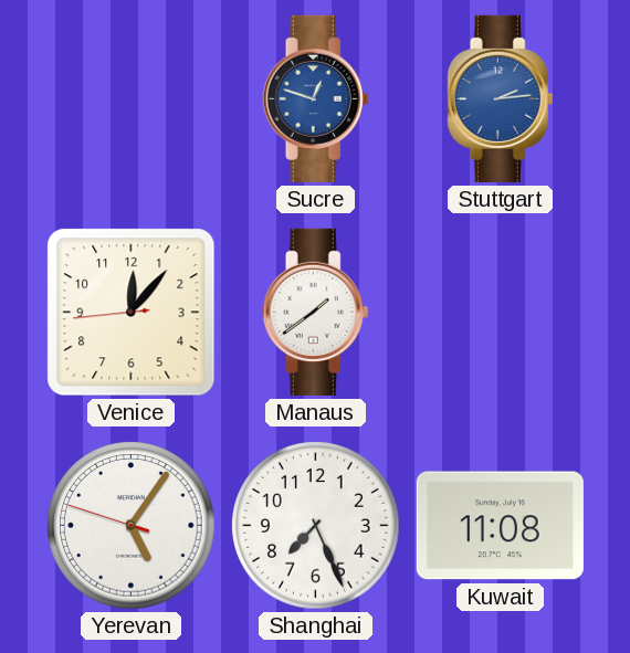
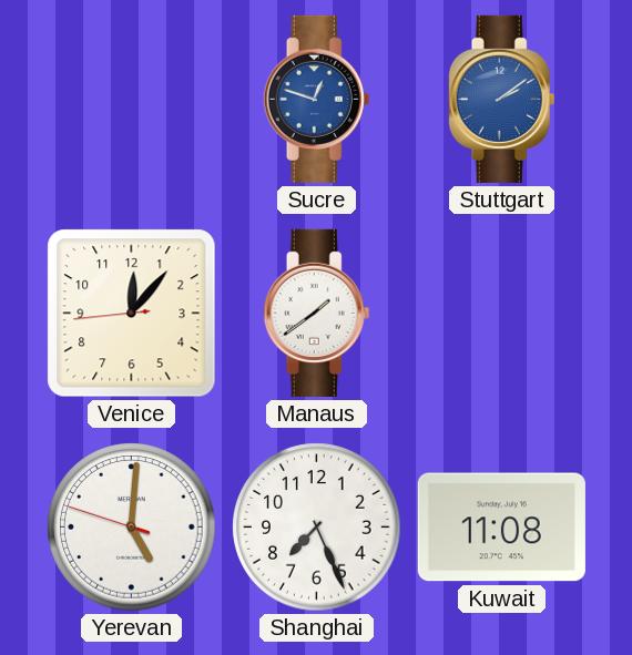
Stuttgart: 2:14 -> 2:09 (502, 99)
Yerevan: 5:05 -> 5:00 (132, 528)
